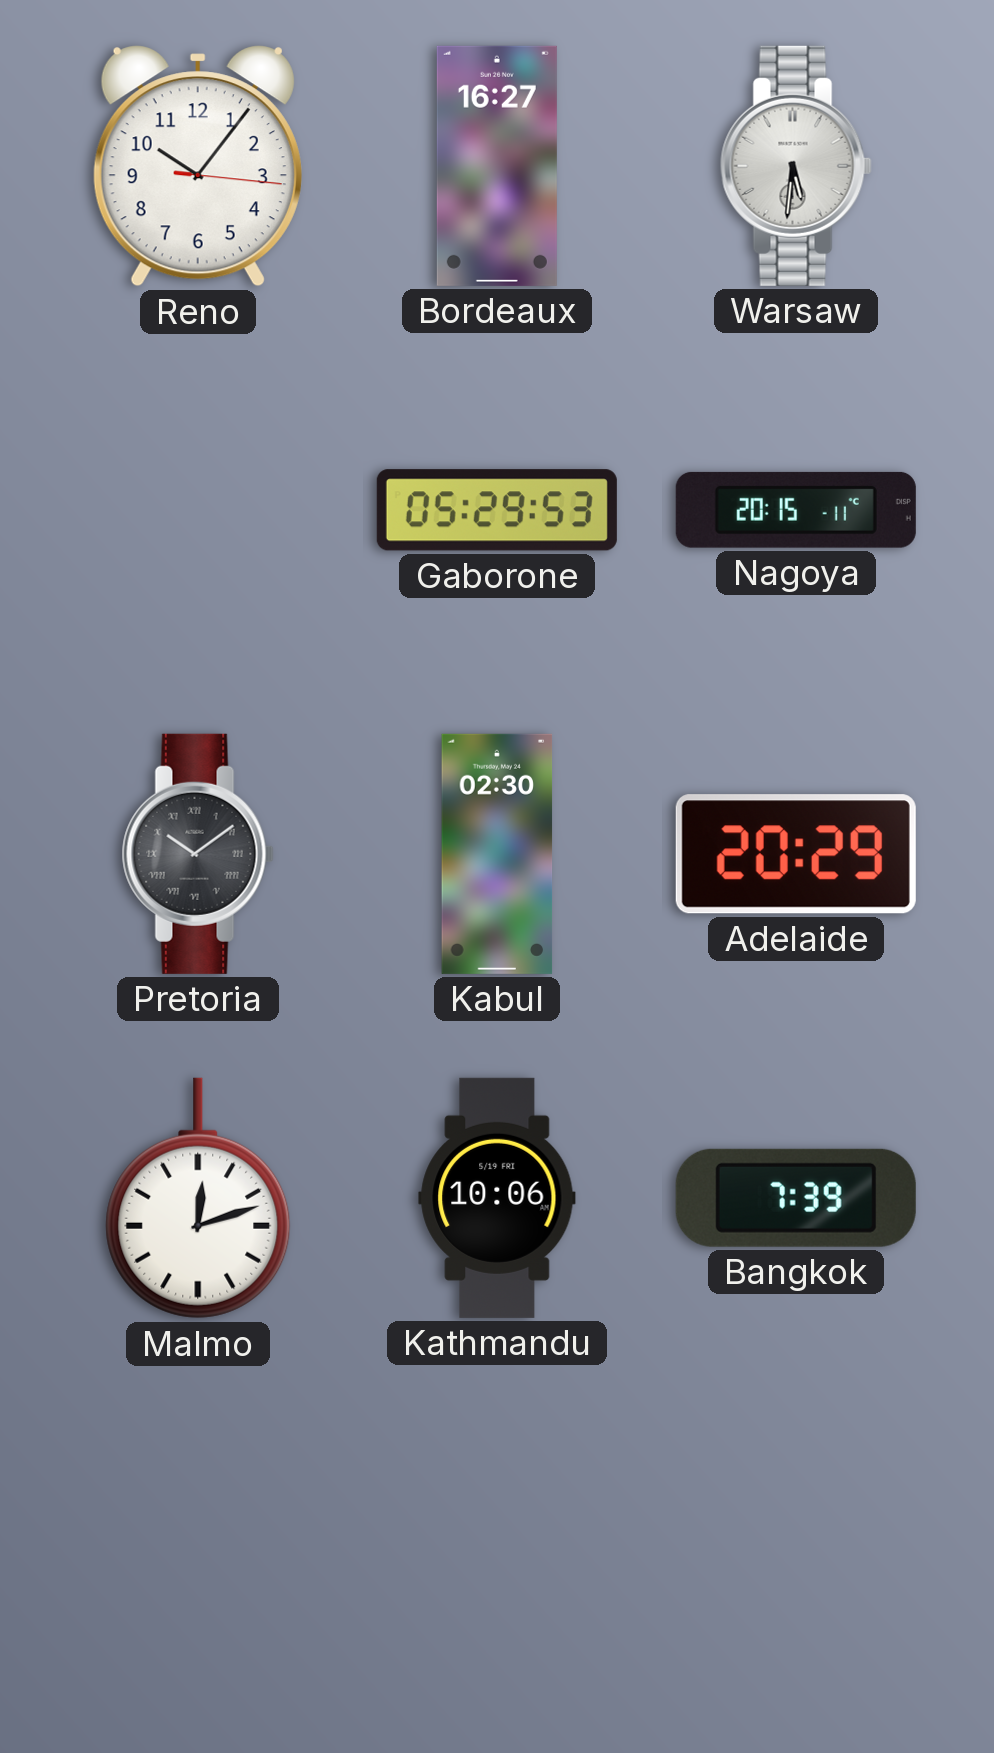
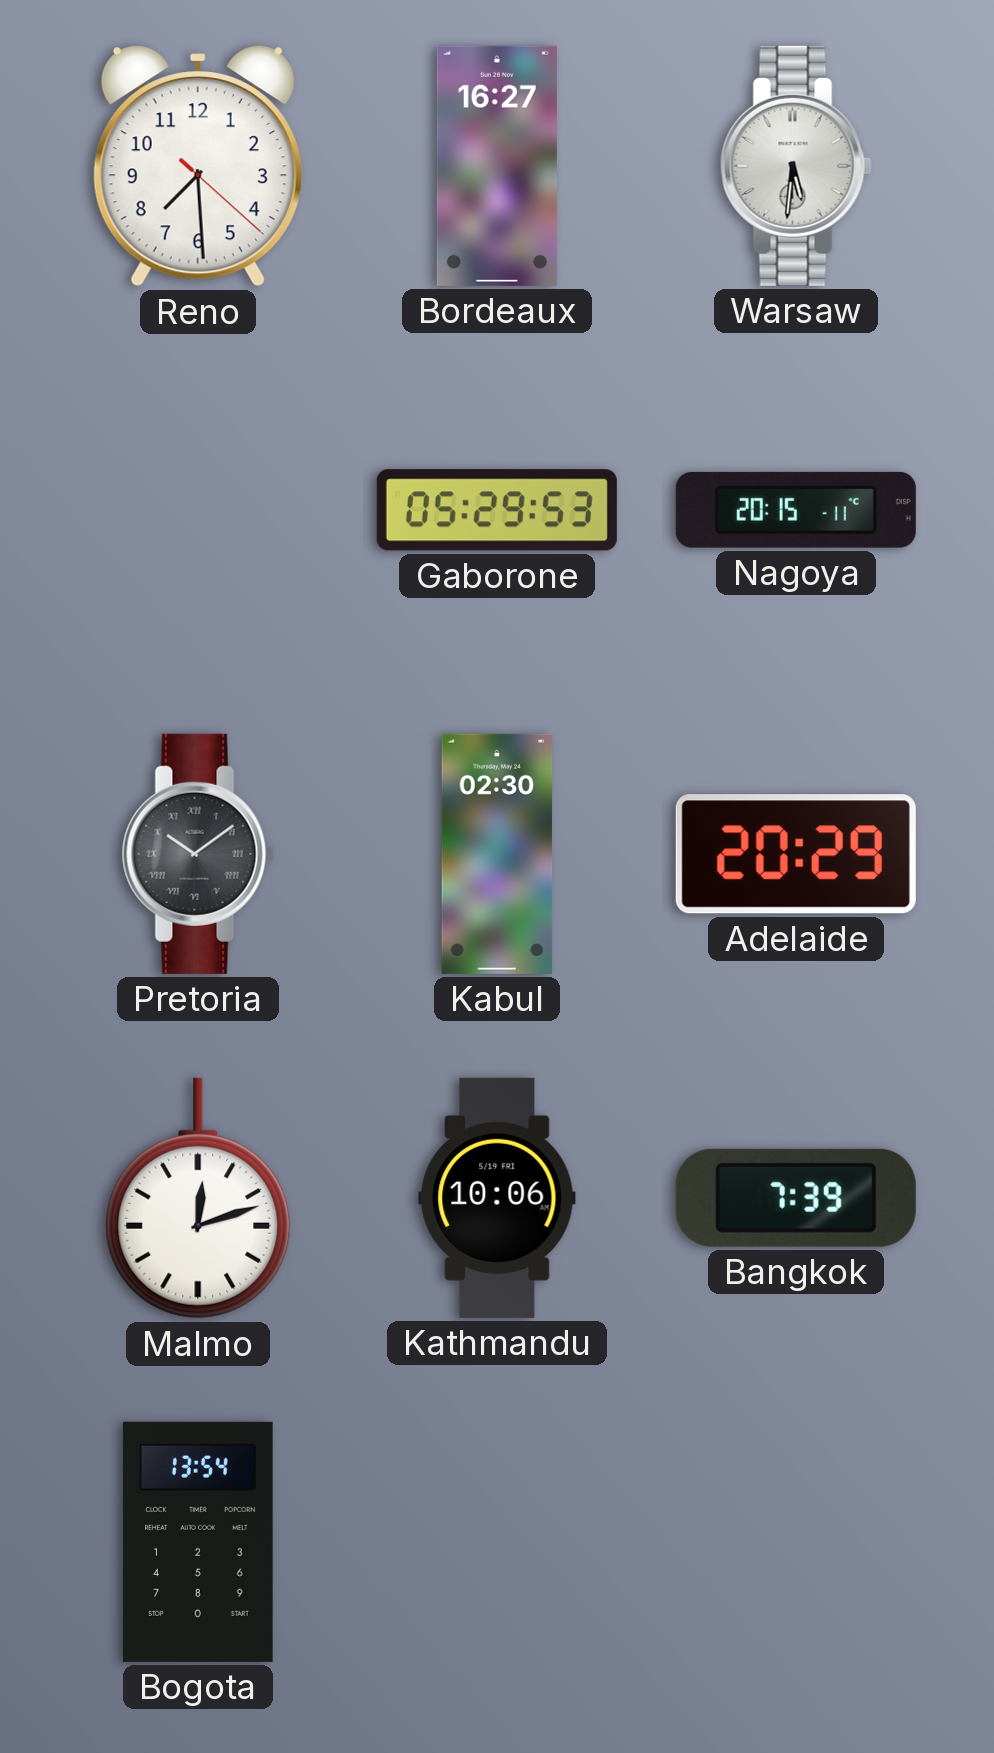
Reno: 10:06 -> 7:29 (198, 166)
Bogota: none -> 13:54 (198, 1542)
